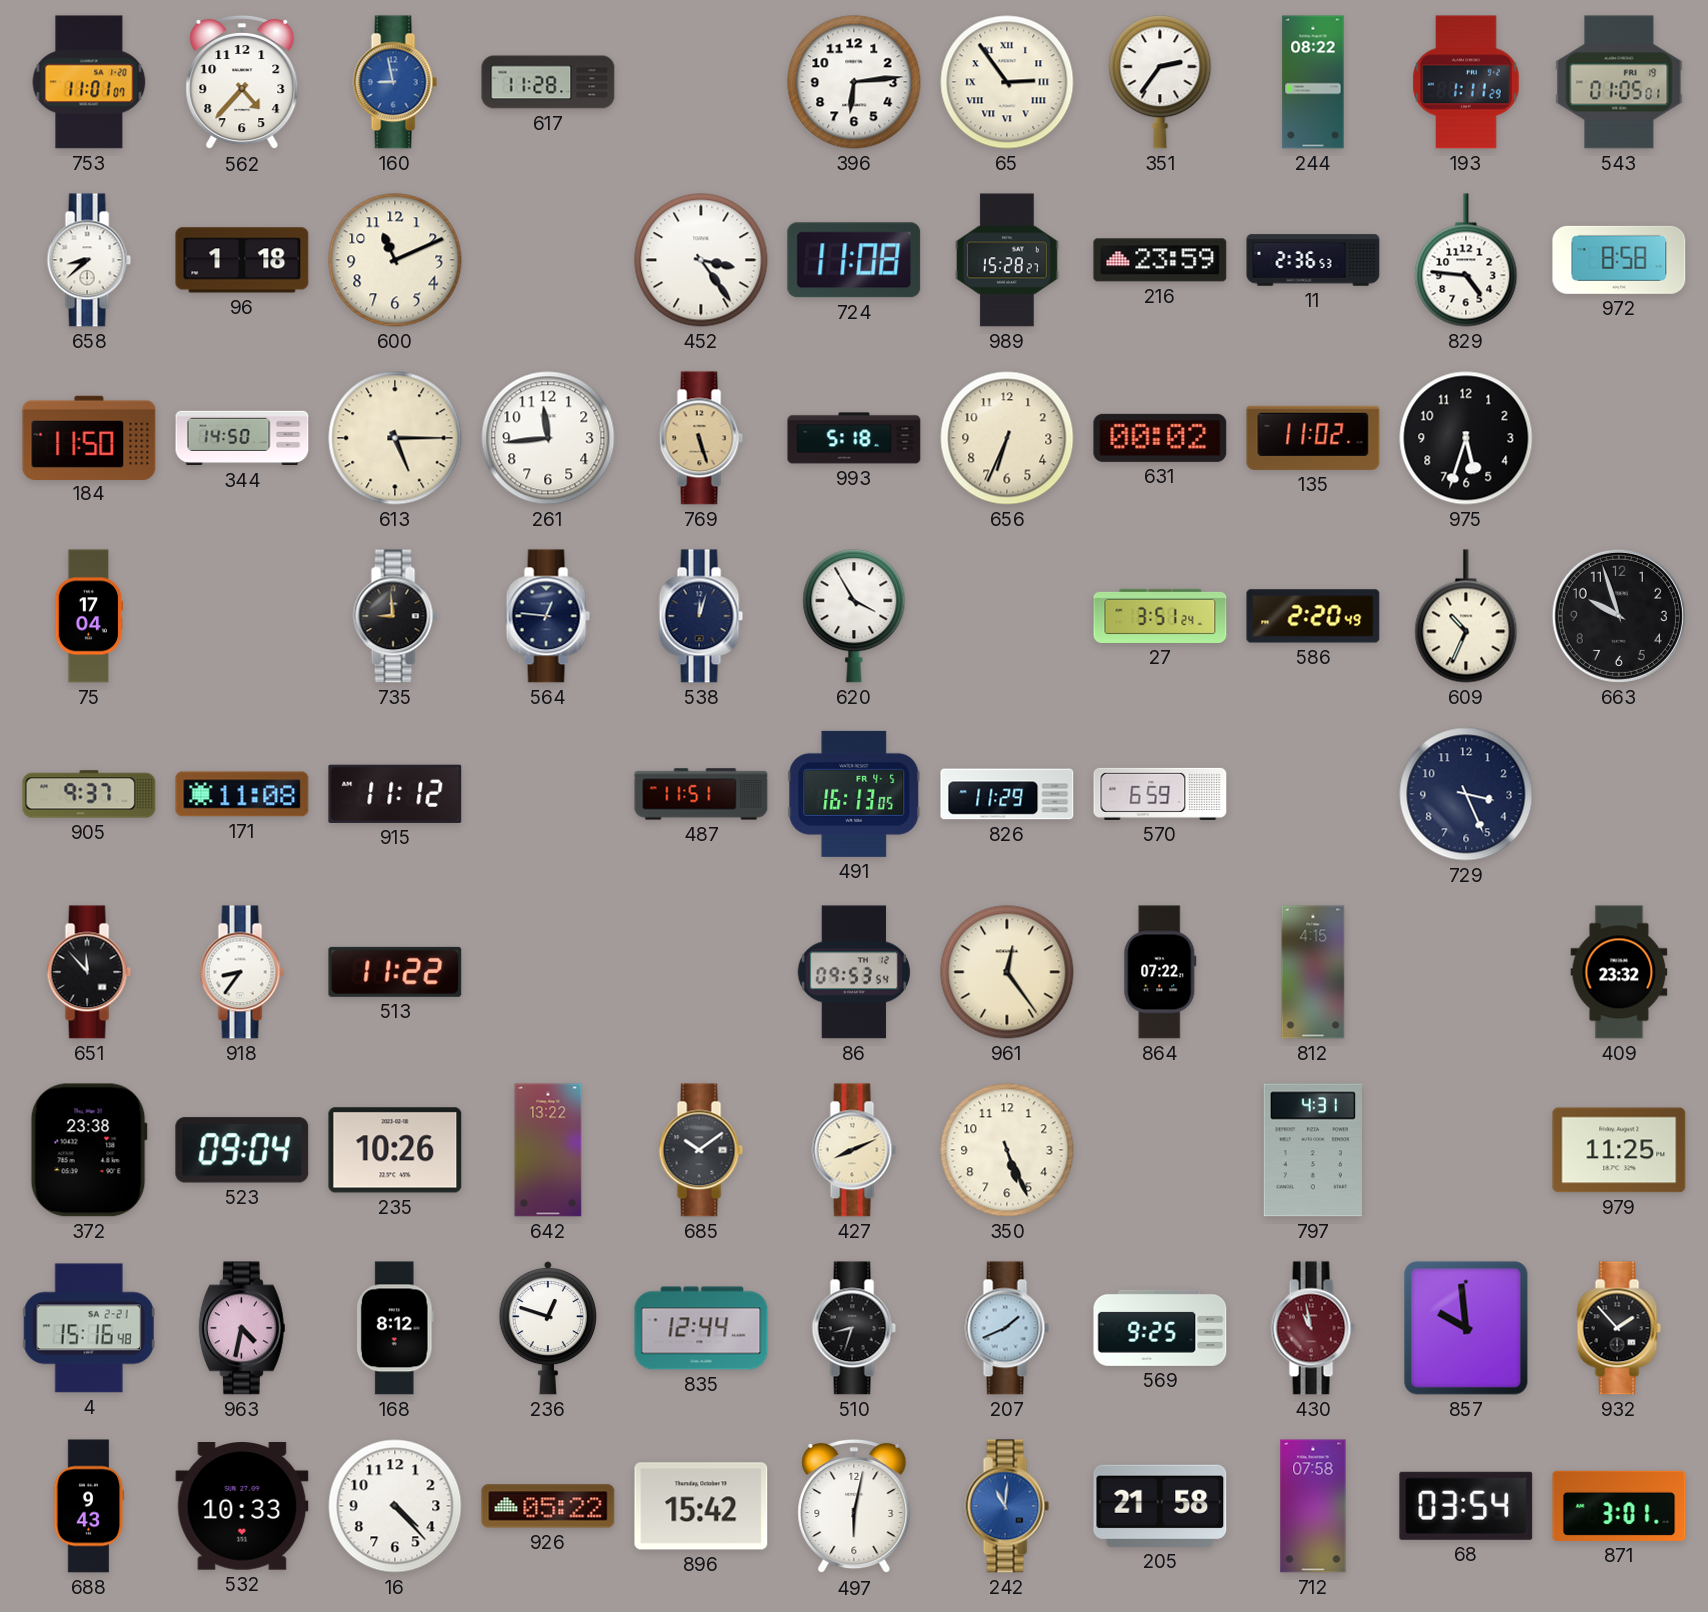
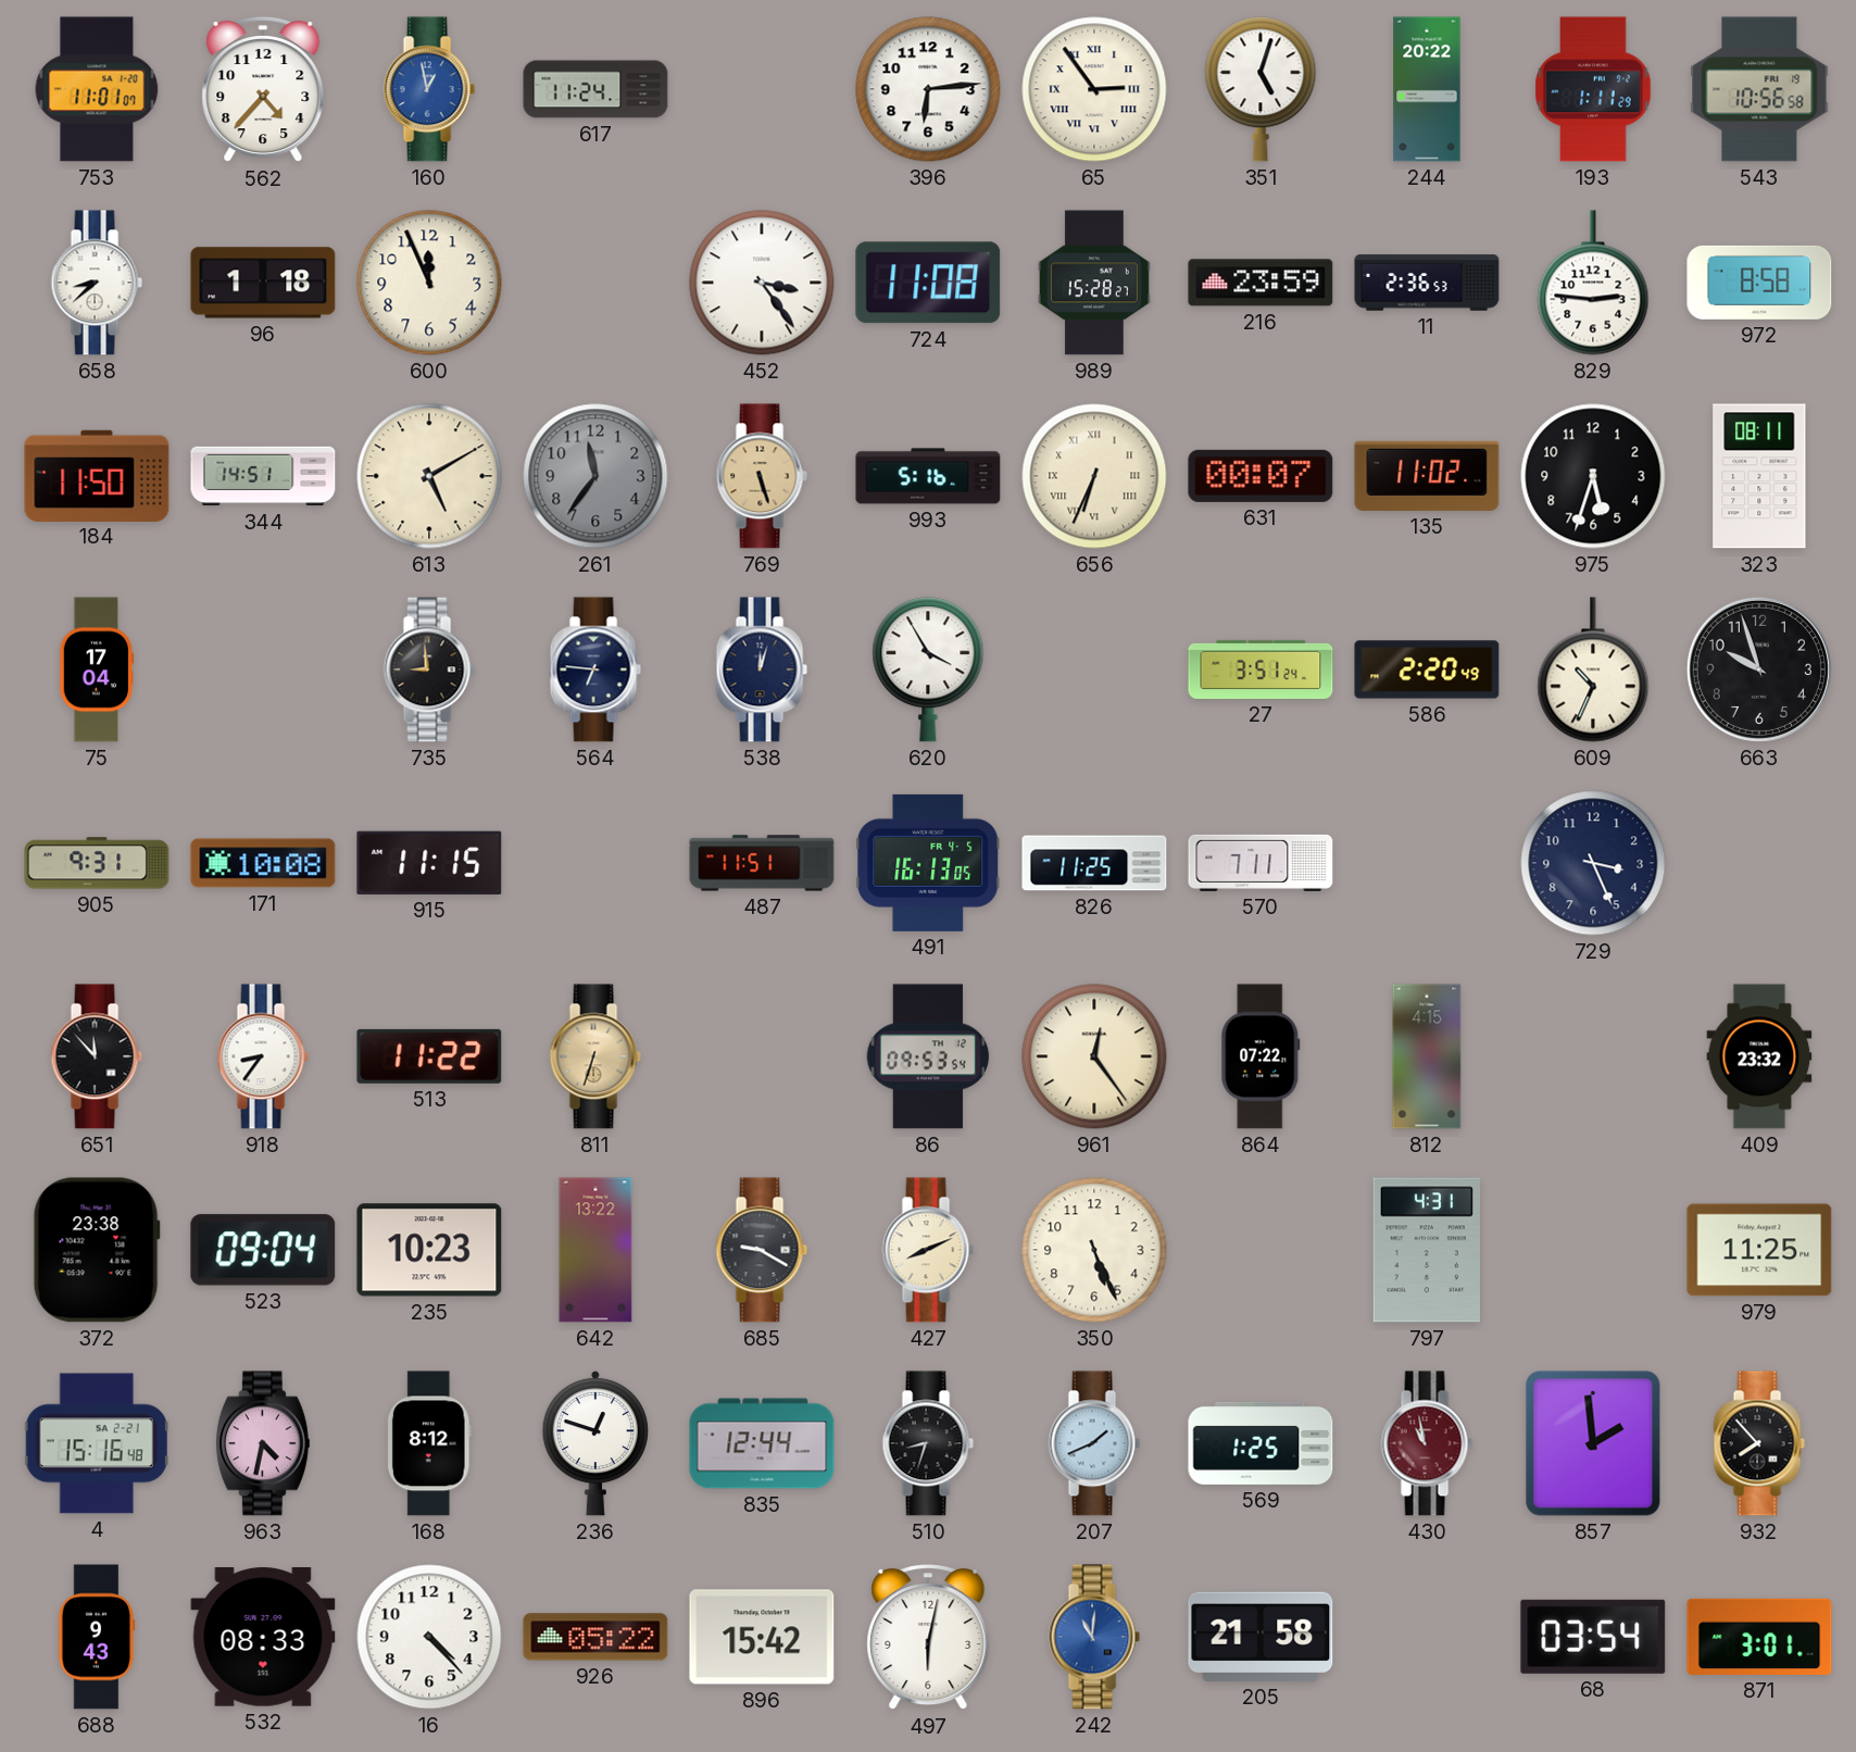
160: 8:58 -> 12:58 (429, 89)
617: 11:28 -> 11:24 (595, 89)
351: 2:36 -> 5:03 (1261, 89)
244: 08:22 -> 20:22 (1427, 89)
543: 01:05 -> 10:56 (1759, 89)
600: 11:11 -> 11:56 (429, 283)
829: 4:46 -> 2:46 (1593, 283)
344: 14:50 -> 14:51 (263, 476)
613: 5:15 -> 5:10 (429, 476)
261: 11:44 -> 11:36 (595, 476)
261 dial: white -> grey (595, 476)
993: 5:18 -> 5:16 (928, 476)
656 numerals: Arabic -> Roman (1094, 476)
631: 00:02 -> 00:07 (1261, 476)
323: none -> 08:11 (1759, 476)
564: 12:46 -> 6:46 (595, 669)
905: 9:37 -> 9:31 (97, 863)
171: 11:08 -> 10:08 (263, 863)
915: 11:12 -> 11:15 (429, 863)
826: 11:29 -> 11:25 (1094, 863)
570: 6:59 -> 7:11 (1261, 863)
811: none -> 6:33 (595, 1056)
235: 10:26 -> 10:23 (429, 1250)
685: 10:09 -> 9:20 (762, 1250)
569: 9:25 -> 1:25 (1261, 1443)
857: 9:59 -> 1:59 (1593, 1443)
932: 1:53 -> 7:53 (1759, 1443)
532: 10:33 -> 08:33 (263, 1638)
712: 07:58 -> none (1313, 1506)
